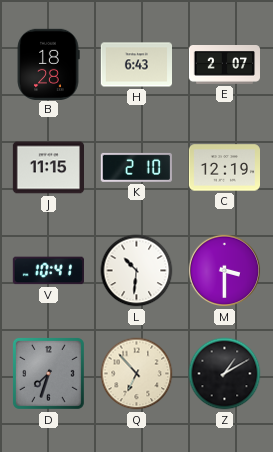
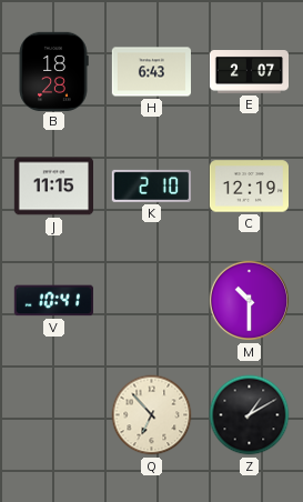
L: 10:31 -> none (137, 271)
M: 3:30 -> 10:30 (250, 301)
D: 7:33 -> none (48, 373)
